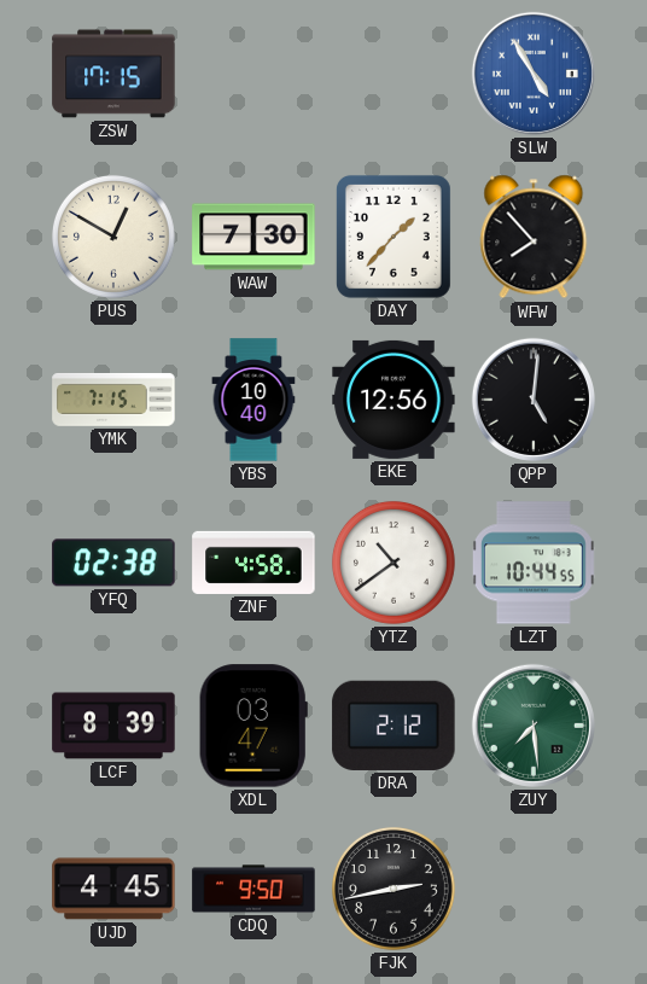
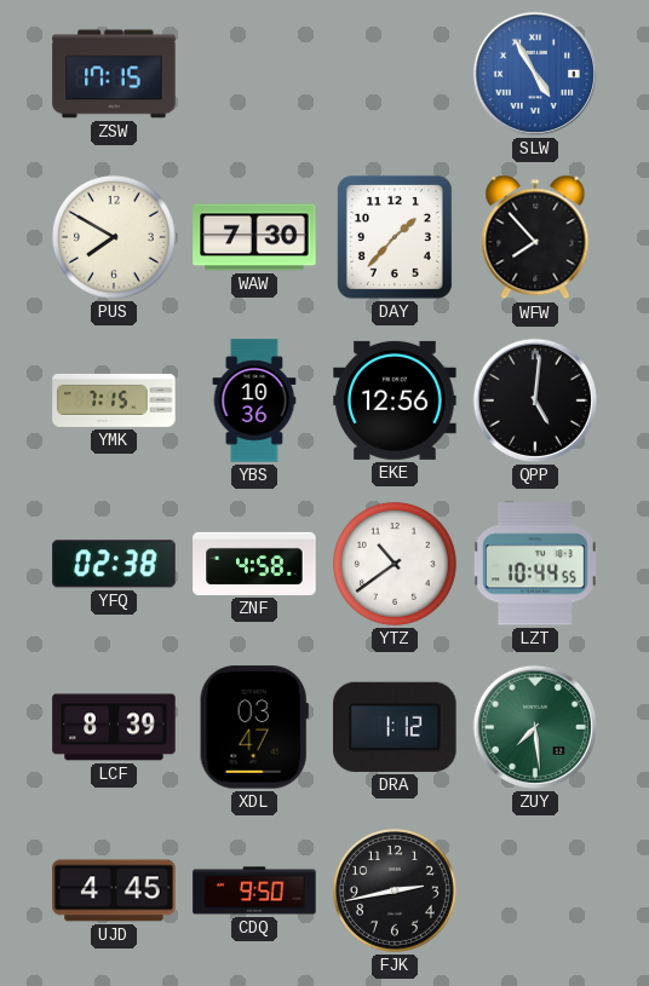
PUS: 12:50 -> 7:50 (114, 237)
YBS: 10:40 -> 10:36 (254, 400)
DRA: 2:12 -> 1:12 (395, 727)
